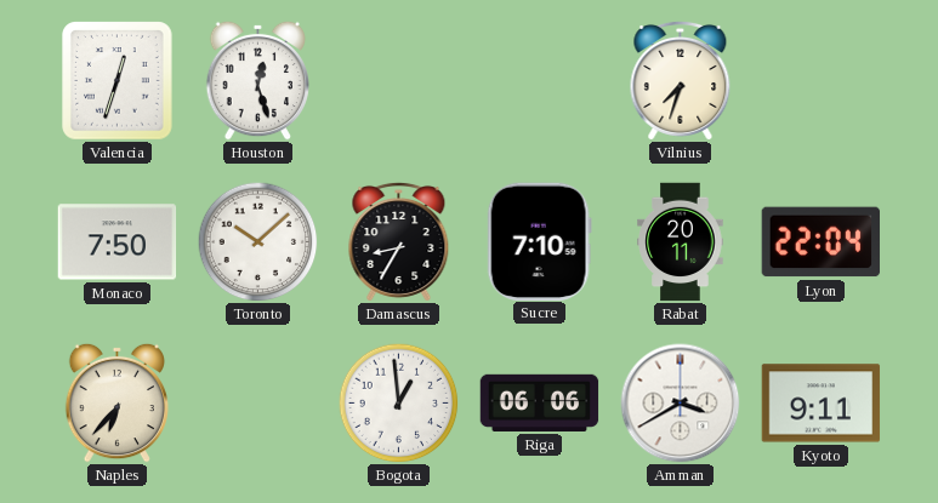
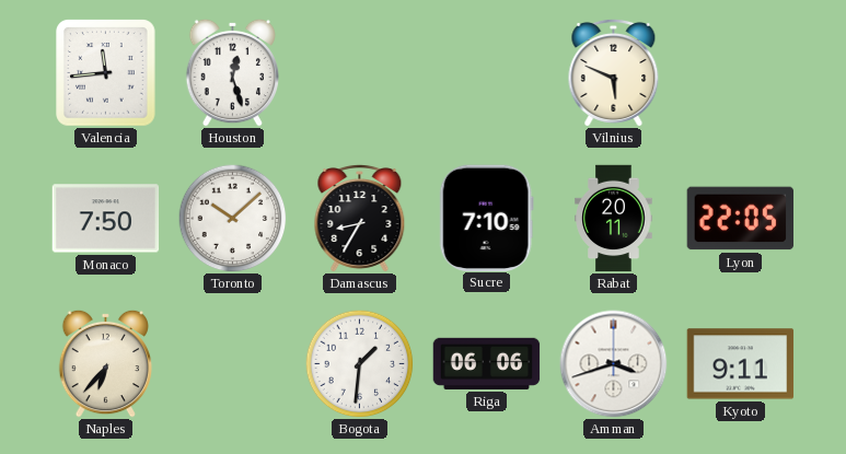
Valencia: 12:33 -> 11:44 (106, 73)
Vilnius: 7:33 -> 5:49 (614, 72)
Lyon: 22:04 -> 22:05 (740, 219)
Bogota: 12:59 -> 1:31 (360, 364)
Amman: 3:40 -> 3:42 (614, 364)
